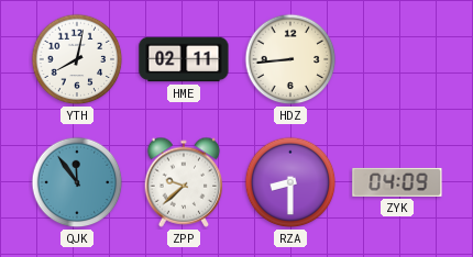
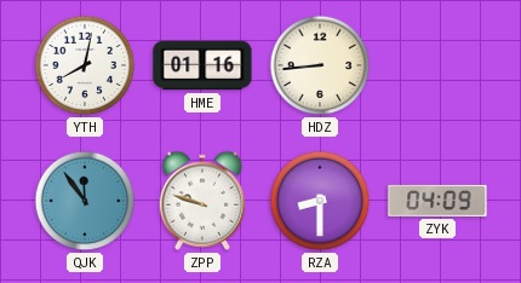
HME: 02:11 -> 01:16 (202, 65)
ZPP: 9:38 -> 9:48 (202, 201)
